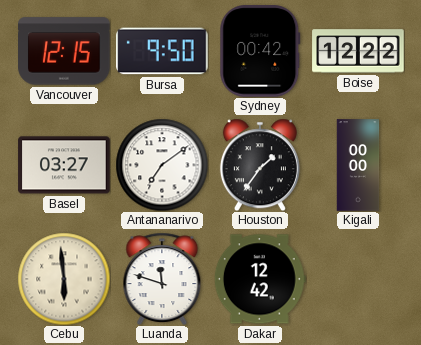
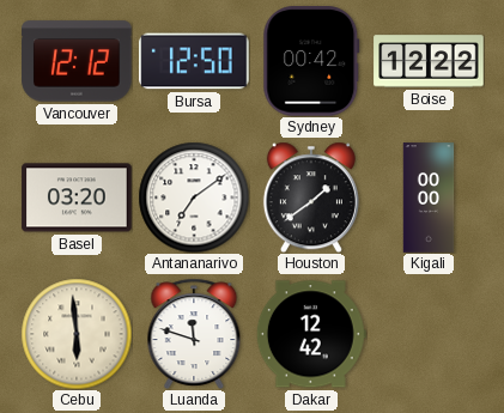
Vancouver: 12:15 -> 12:12 (77, 61)
Bursa: 9:50 -> 12:50 (194, 61)
Basel: 03:27 -> 03:20 (77, 198)
Houston: 1:36 -> 1:39 (311, 198)
